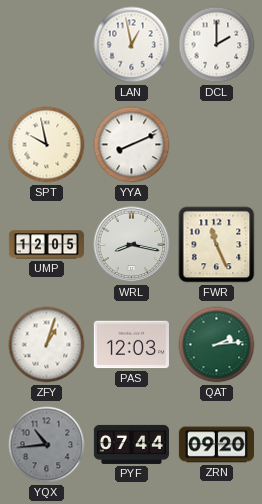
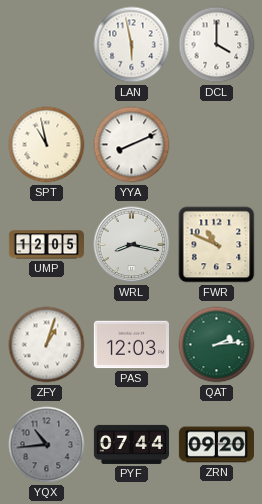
LAN: 12:58 -> 5:58 (132, 45)
DCL: 2:00 -> 4:00 (217, 45)
SPT: 9:58 -> 10:58 (47, 145)
FWR: 11:26 -> 10:49 (217, 245)
